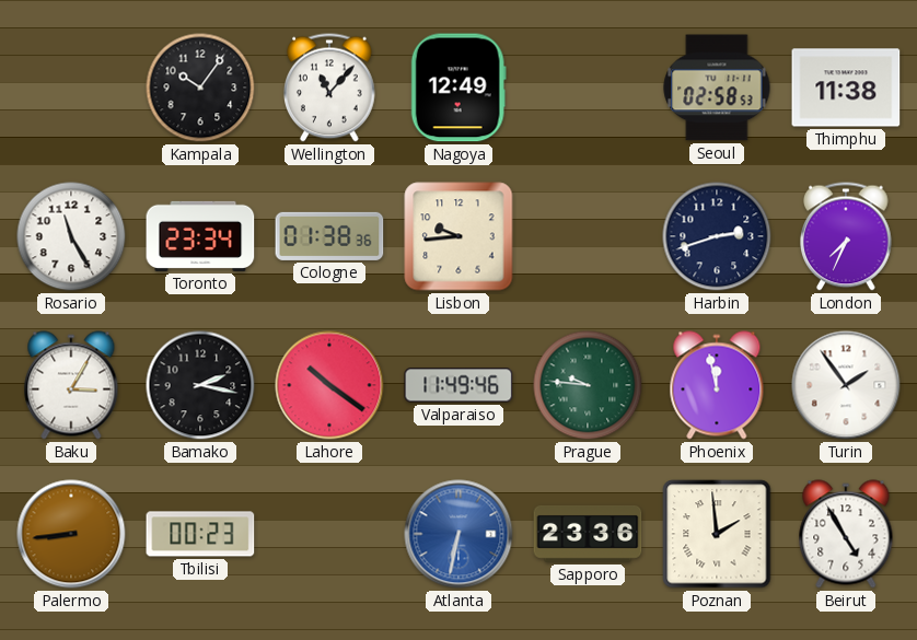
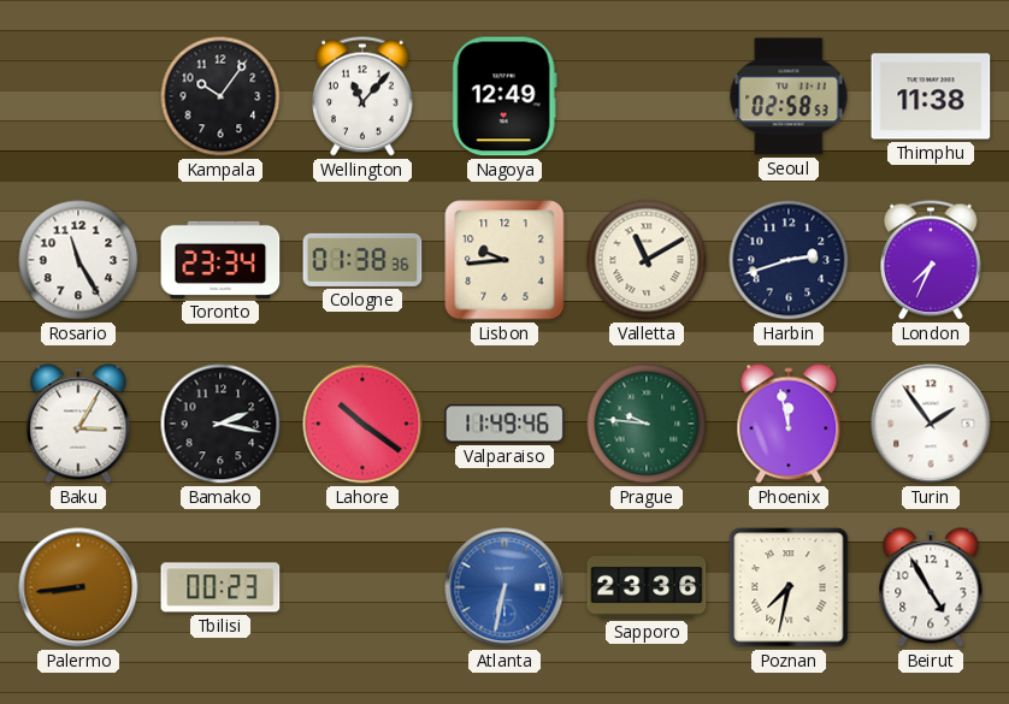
Valletta: none -> 11:10 (647, 260)
Poznan: 1:59 -> 7:32 (789, 587)
